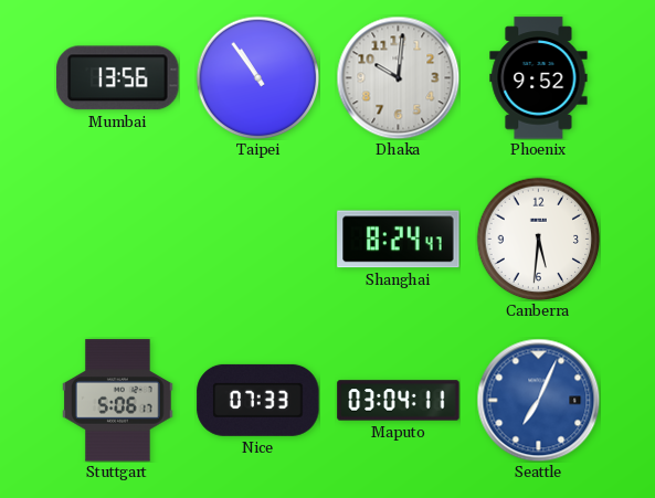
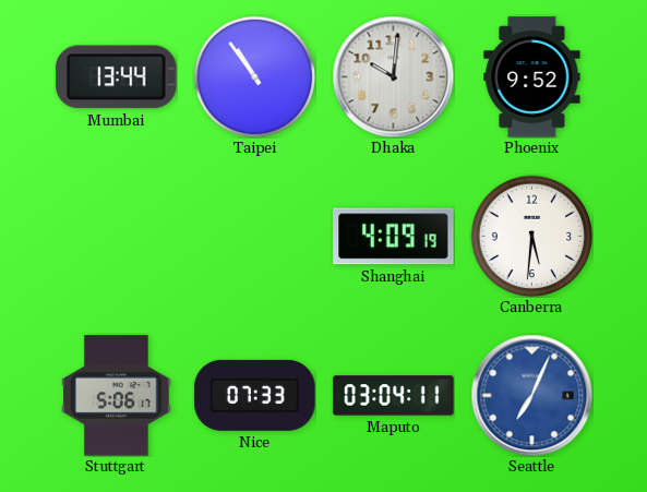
Mumbai: 13:56 -> 13:44 (117, 77)
Shanghai: 8:24 -> 4:09 (394, 237)
